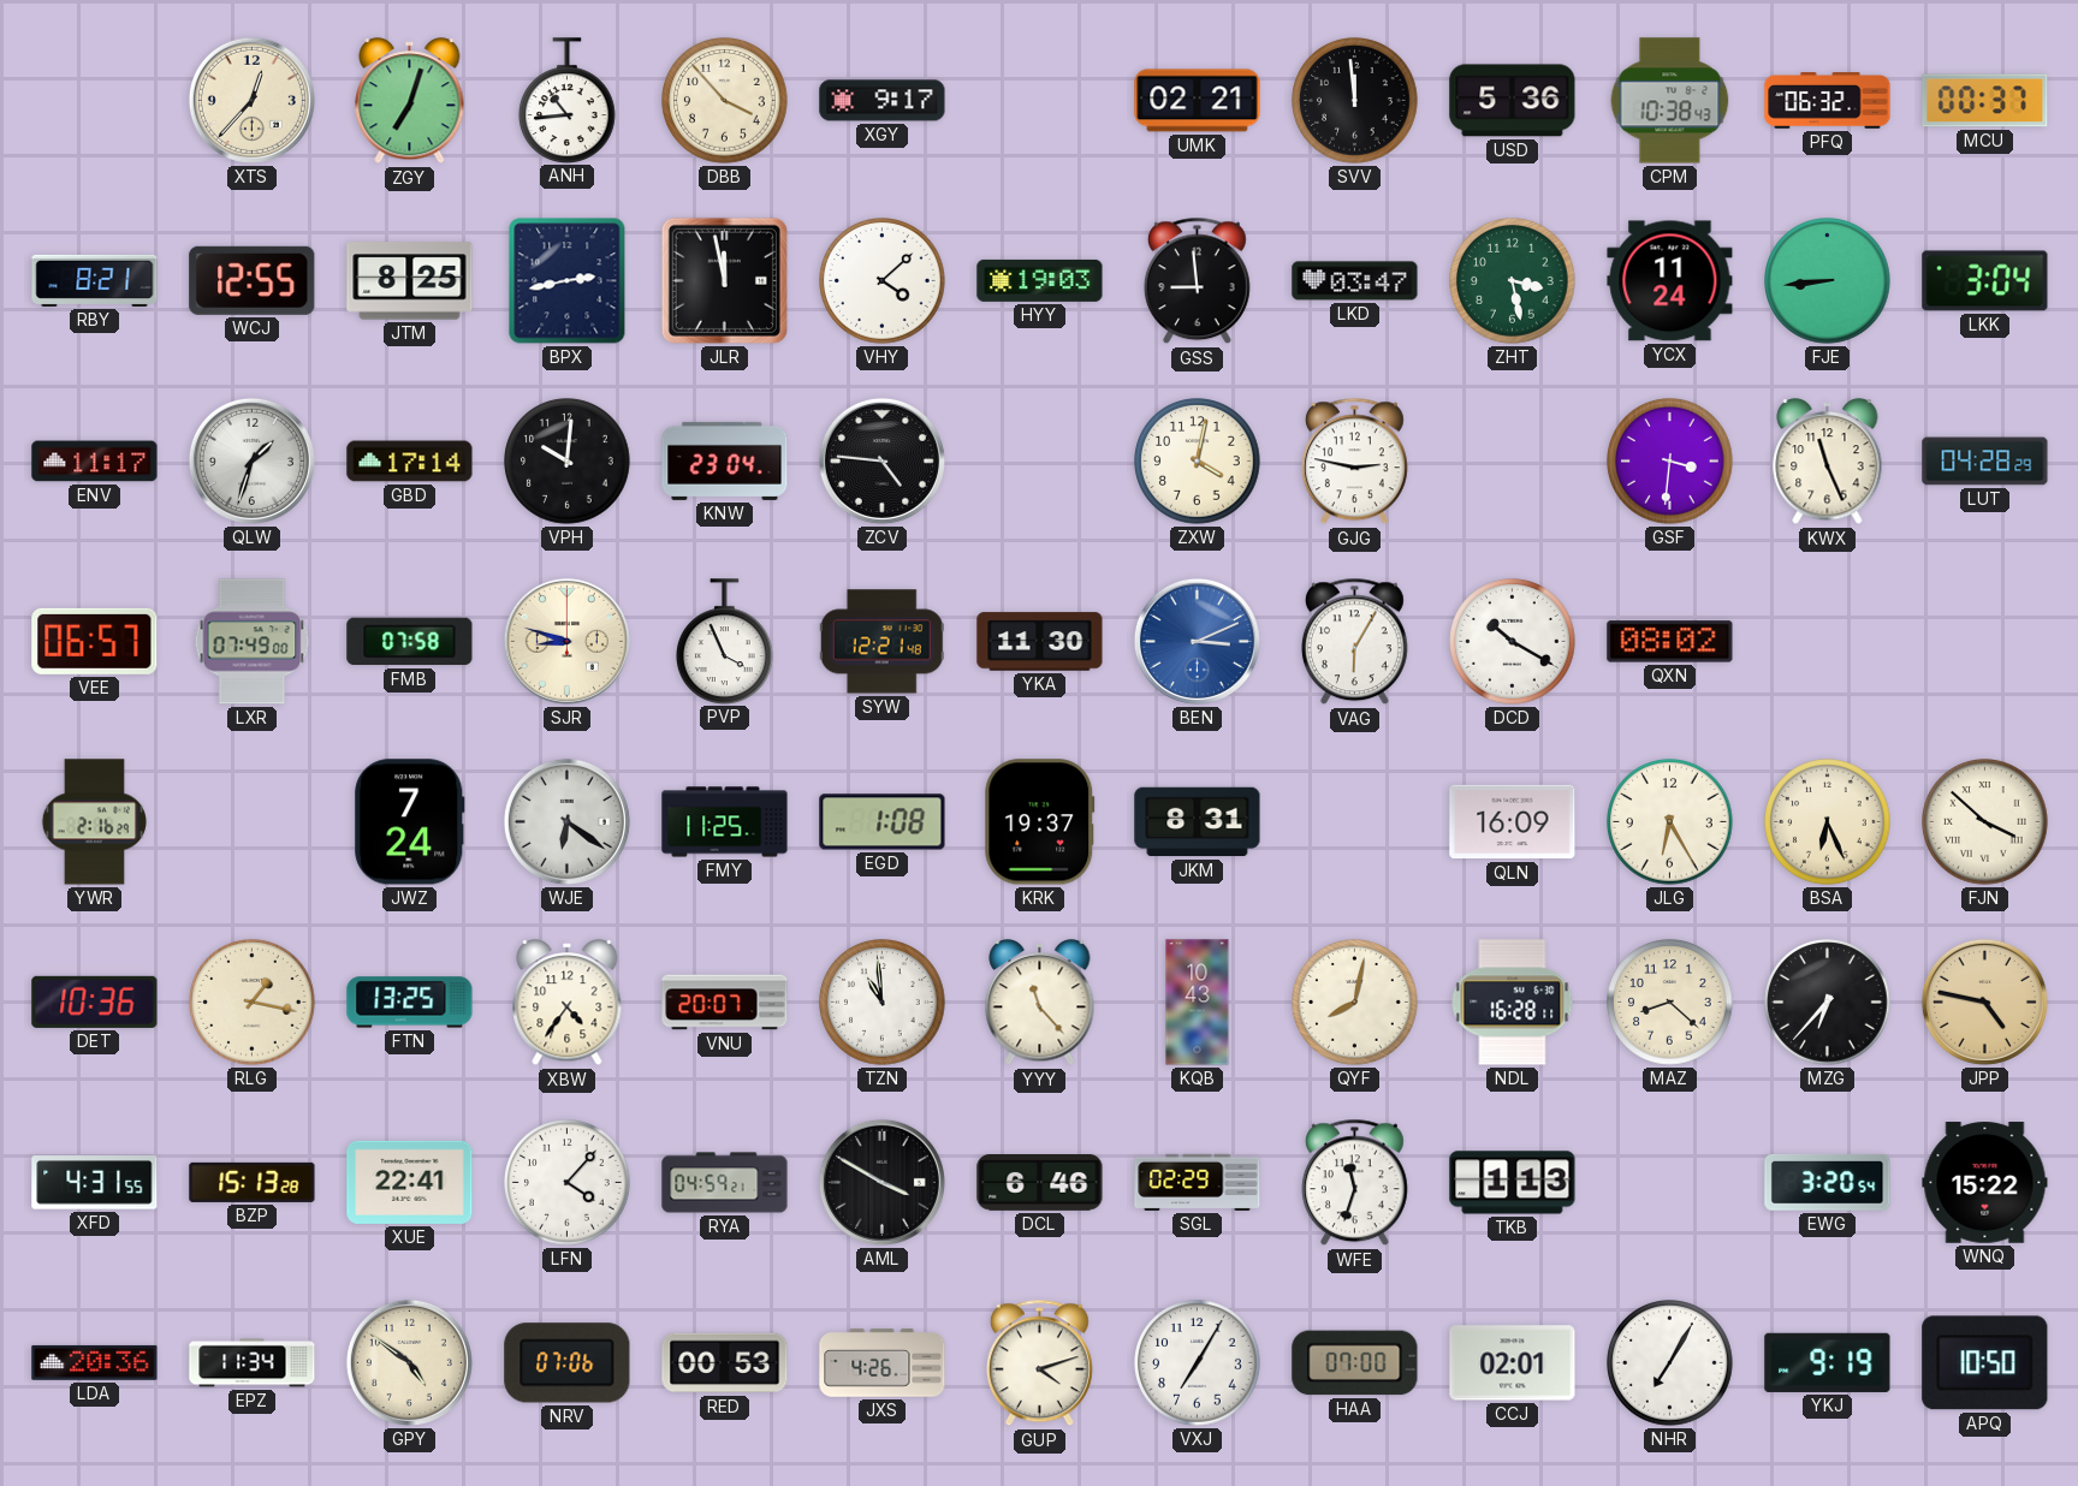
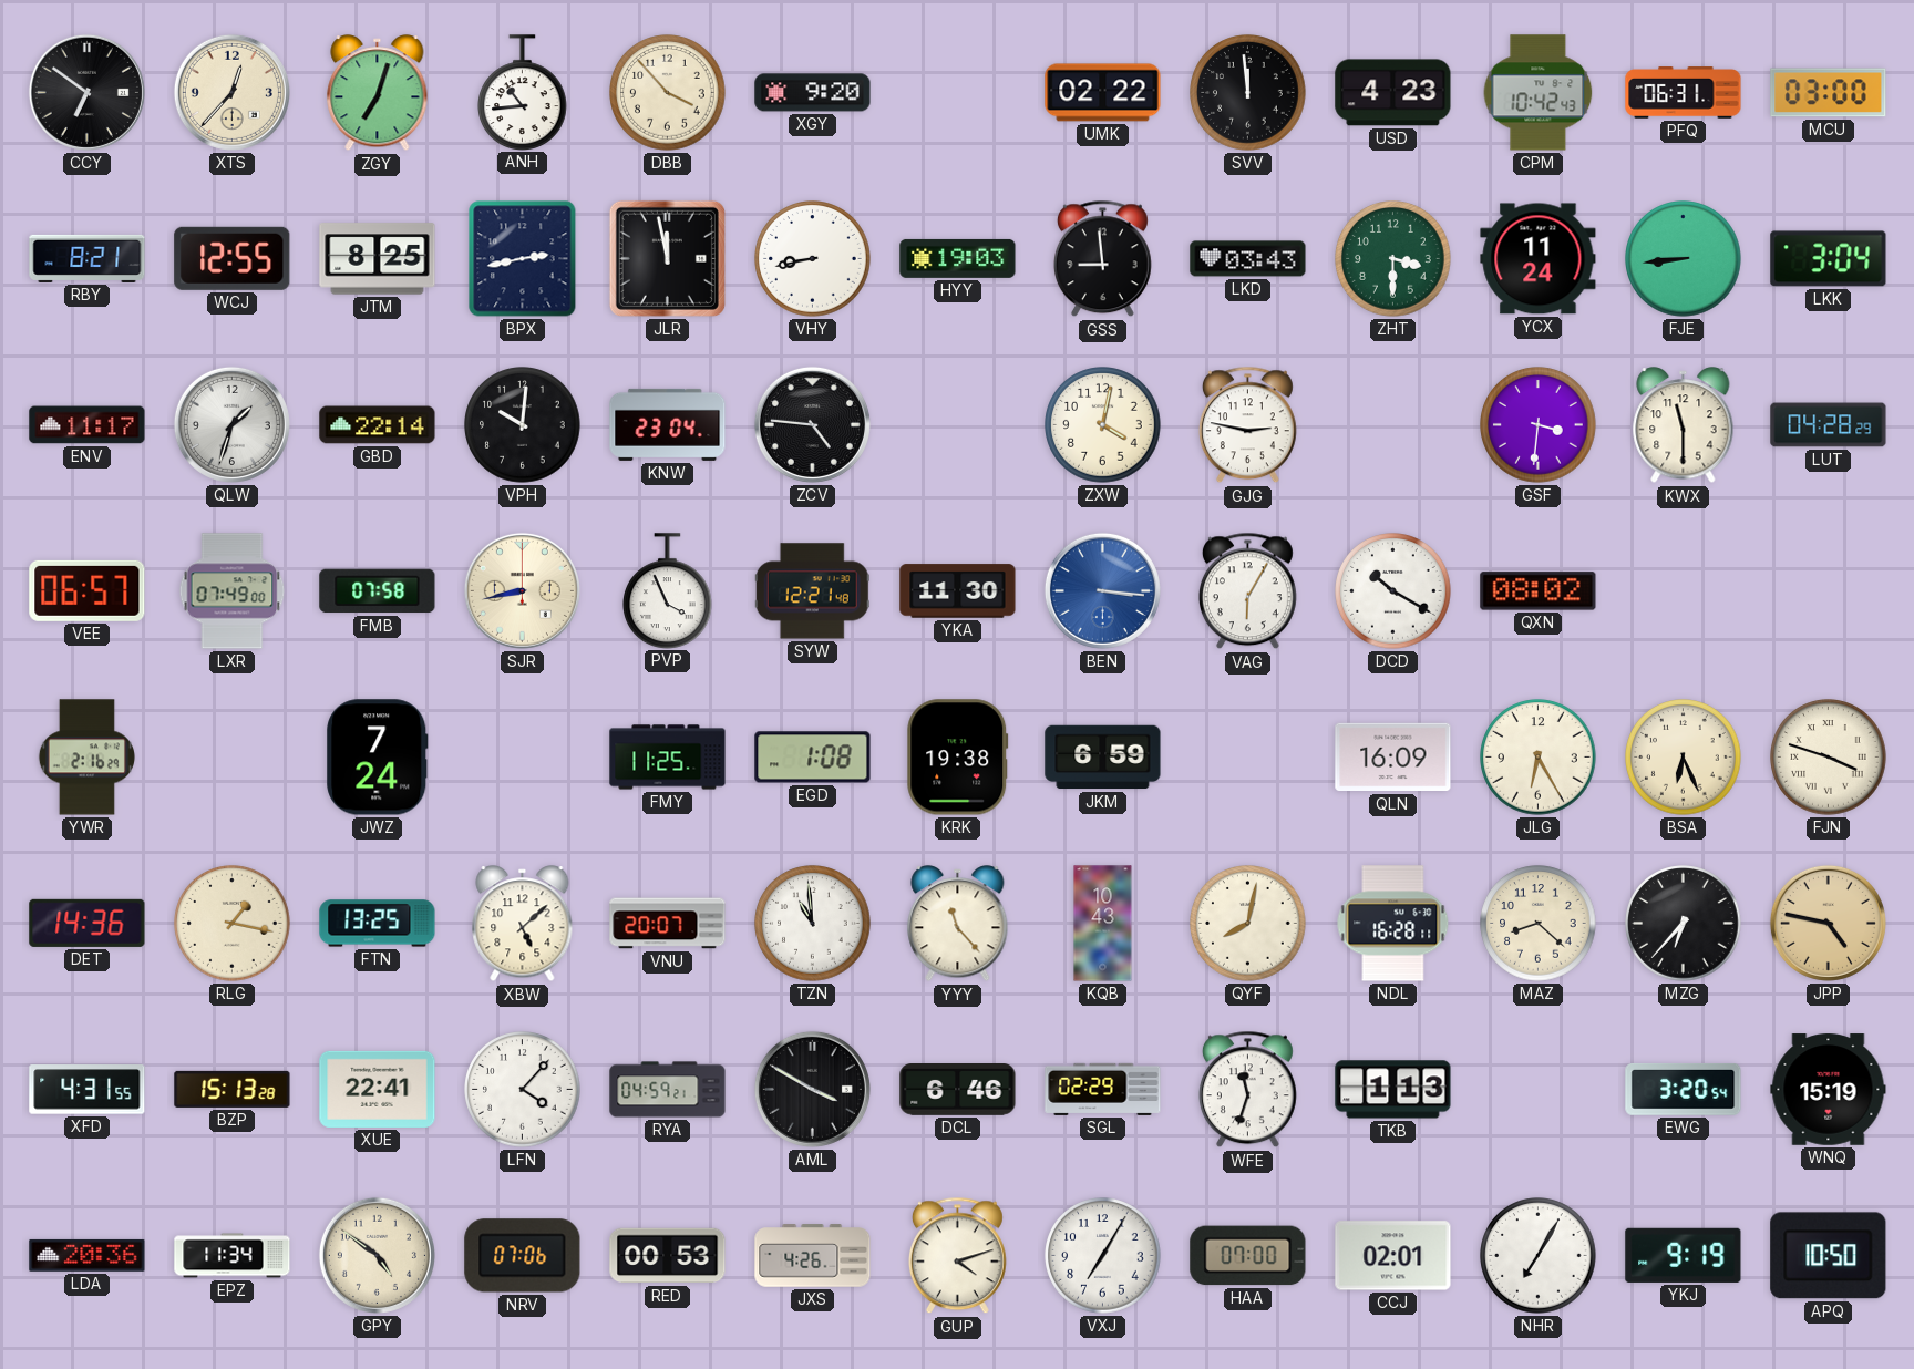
CCY: none -> 6:51 (86, 92)
XGY: 9:17 -> 9:20 (813, 93)
UMK: 02:21 -> 02:22 (1103, 93)
USD: 5:36 -> 4:23 (1393, 93)
CPM: 10:38 -> 10:42 (1539, 93)
PFQ: 06:32 -> 06:31 (1684, 93)
MCU: 00:37 -> 03:00 (1829, 93)
VHY: 4:08 -> 8:43 (813, 259)
LKD: 03:47 -> 03:43 (1248, 259)
ZHT: 3:28 -> 3:30 (1393, 259)
GBD: 17:14 -> 22:14 (378, 425)
KWX: 11:26 -> 11:30 (1684, 425)
SJR: 8:48 -> 8:43 (522, 590)
BEN: 3:11 -> 3:16 (1102, 590)
WJE: 6:21 -> none (566, 821)
KRK: 19:37 -> 19:38 (958, 758)
JKM: 8:31 -> 6:59 (1103, 758)
FJN: 3:52 -> 3:48 (1829, 758)
DET: 10:36 -> 14:36 (88, 923)
XBW: 4:36 -> 5:08 (523, 924)
WNQ: 15:22 -> 15:19 (1829, 1090)
